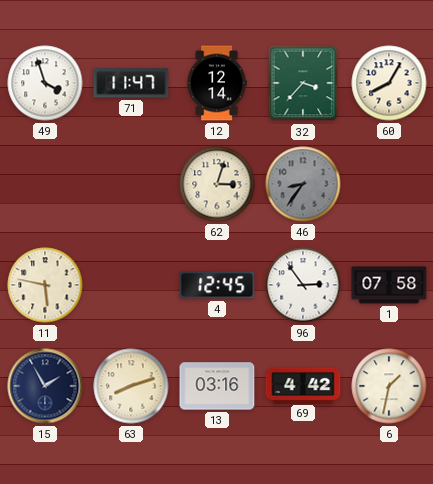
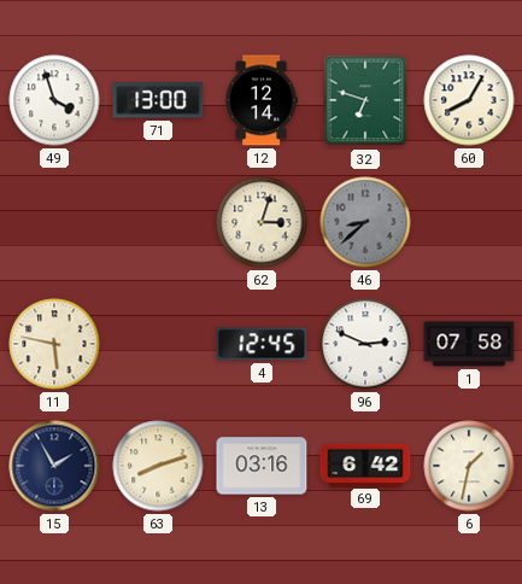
71: 11:47 -> 13:00 (158, 100)
32: 3:37 -> 6:48 (365, 100)
46: 8:36 -> 8:38 (365, 222)
96: 2:54 -> 2:49 (365, 344)
69: 4:42 -> 6:42 (365, 465)
